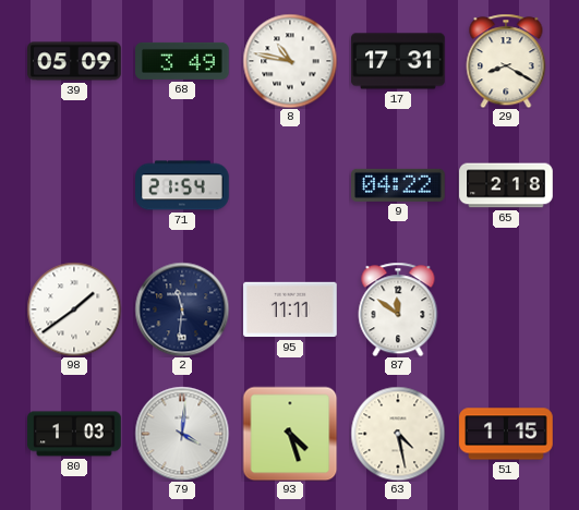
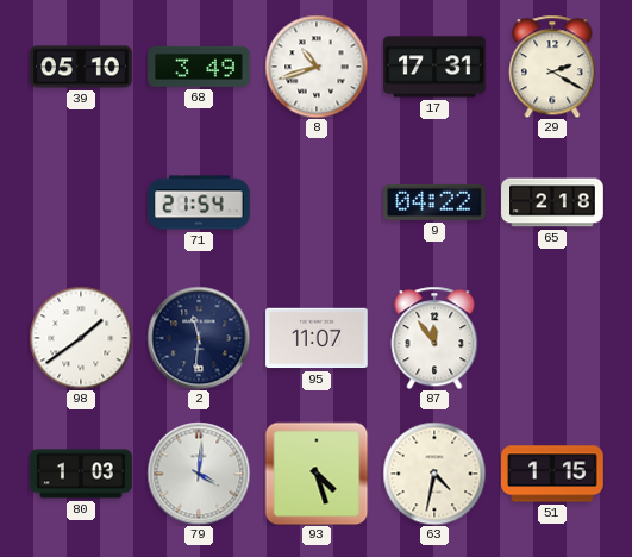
39: 05:09 -> 05:10 (81, 67)
8: 10:47 -> 10:42 (317, 67)
29: 8:20 -> 2:20 (552, 67)
95: 11:11 -> 11:07 (317, 338)
87: 11:51 -> 11:54 (434, 338)
63: 4:28 -> 4:32 (434, 474)
